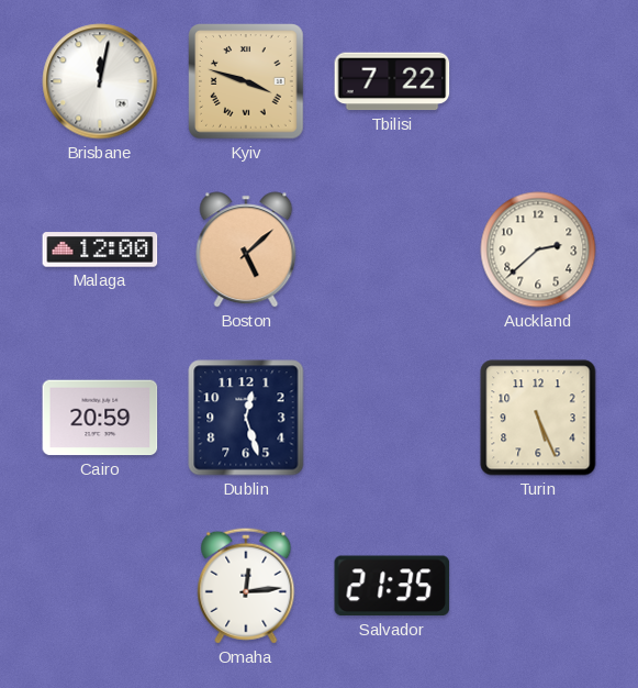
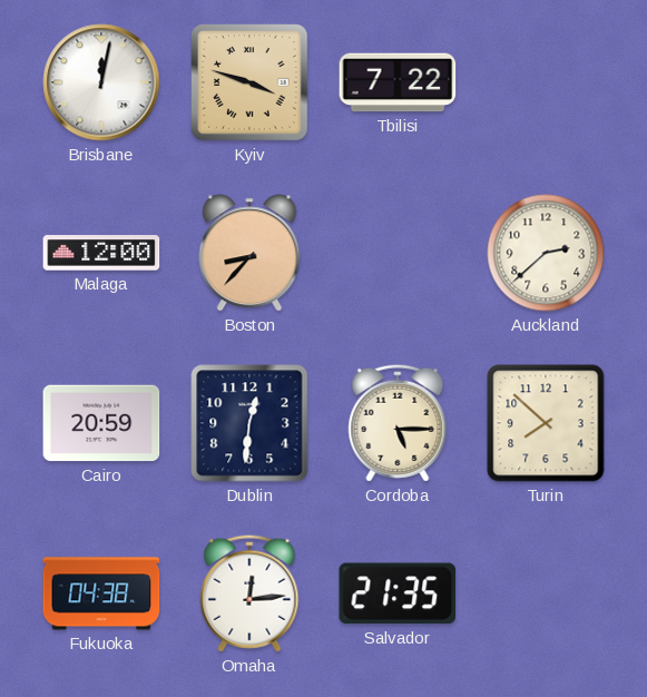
Boston: 5:08 -> 8:37 (249, 253)
Dublin: 12:27 -> 12:31 (249, 423)
Cordoba: none -> 5:15 (398, 423)
Turin: 5:26 -> 7:52 (546, 423)
Fukuoka: none -> 04:38 (101, 593)
